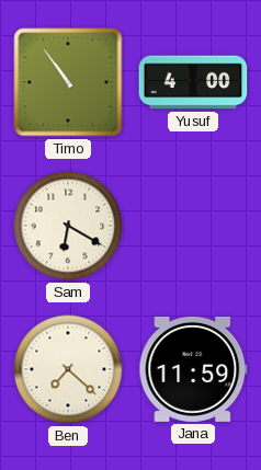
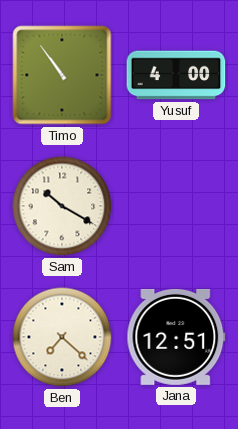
Sam: 6:20 -> 10:20 (62, 206)
Jana: 11:59 -> 12:51 (176, 337)
